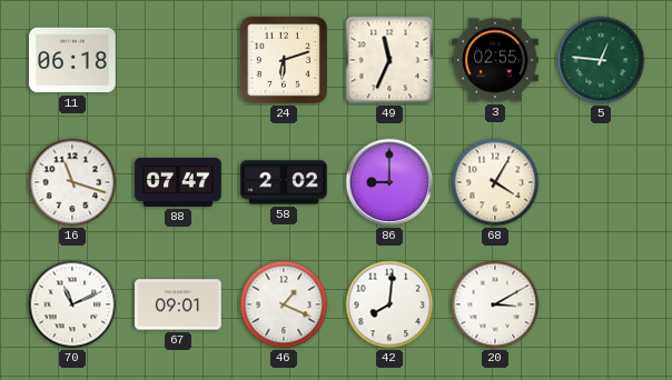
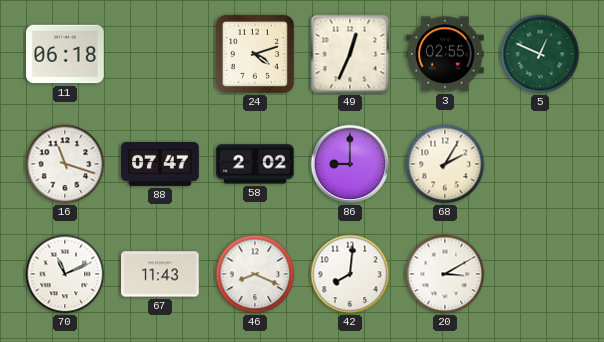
24: 6:12 -> 4:12 (255, 54)
49: 11:34 -> 12:34 (350, 54)
5: 12:46 -> 12:49 (540, 54)
68: 4:05 -> 2:05 (445, 164)
67: 09:01 -> 11:43 (160, 274)
46: 1:19 -> 8:19 (255, 274)
